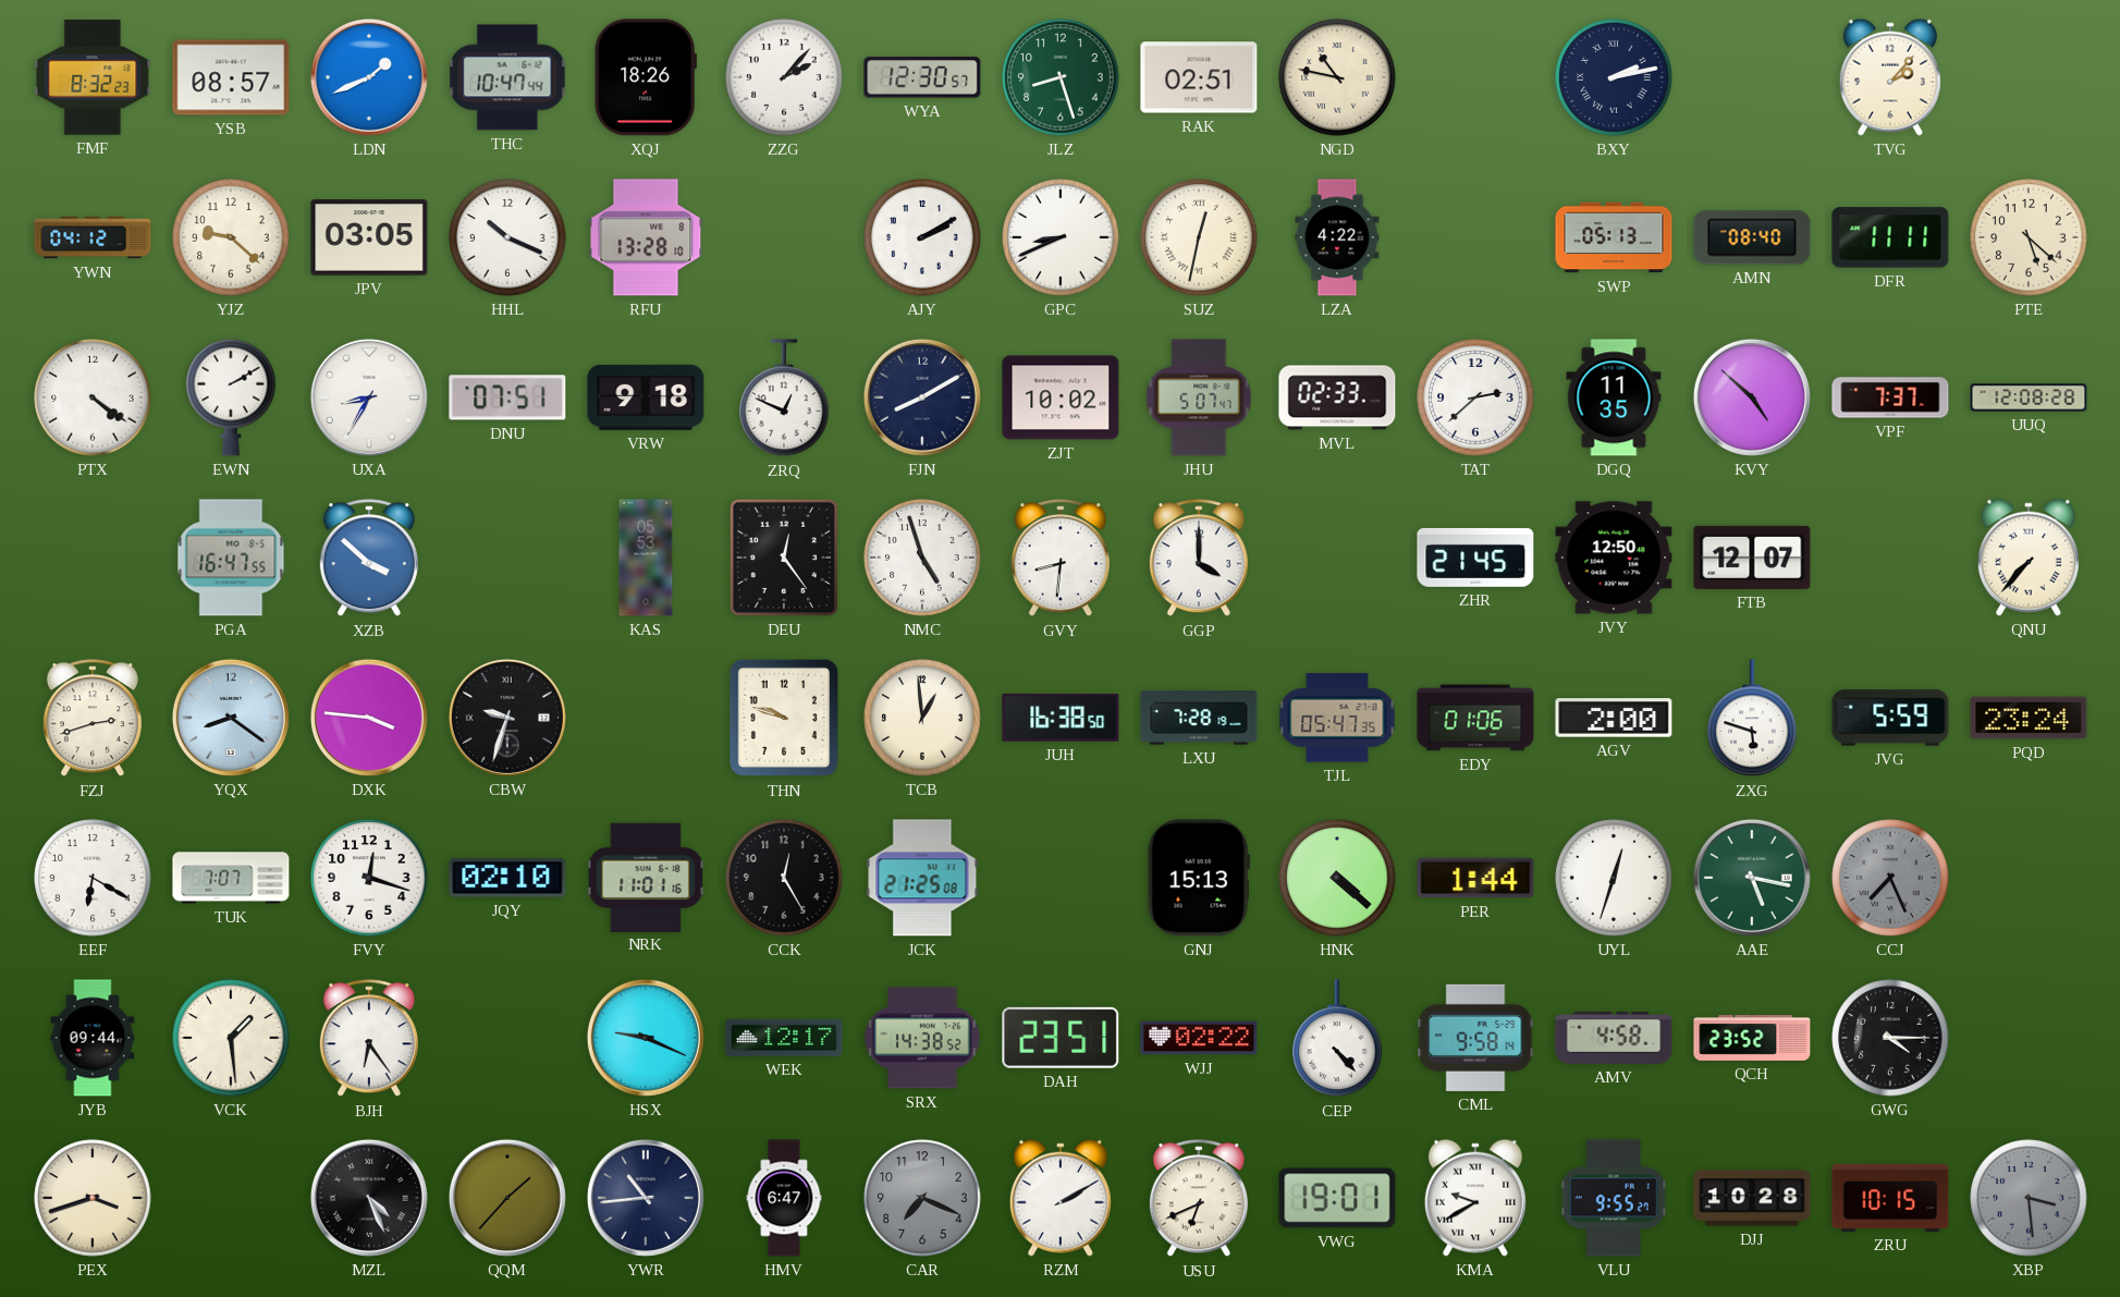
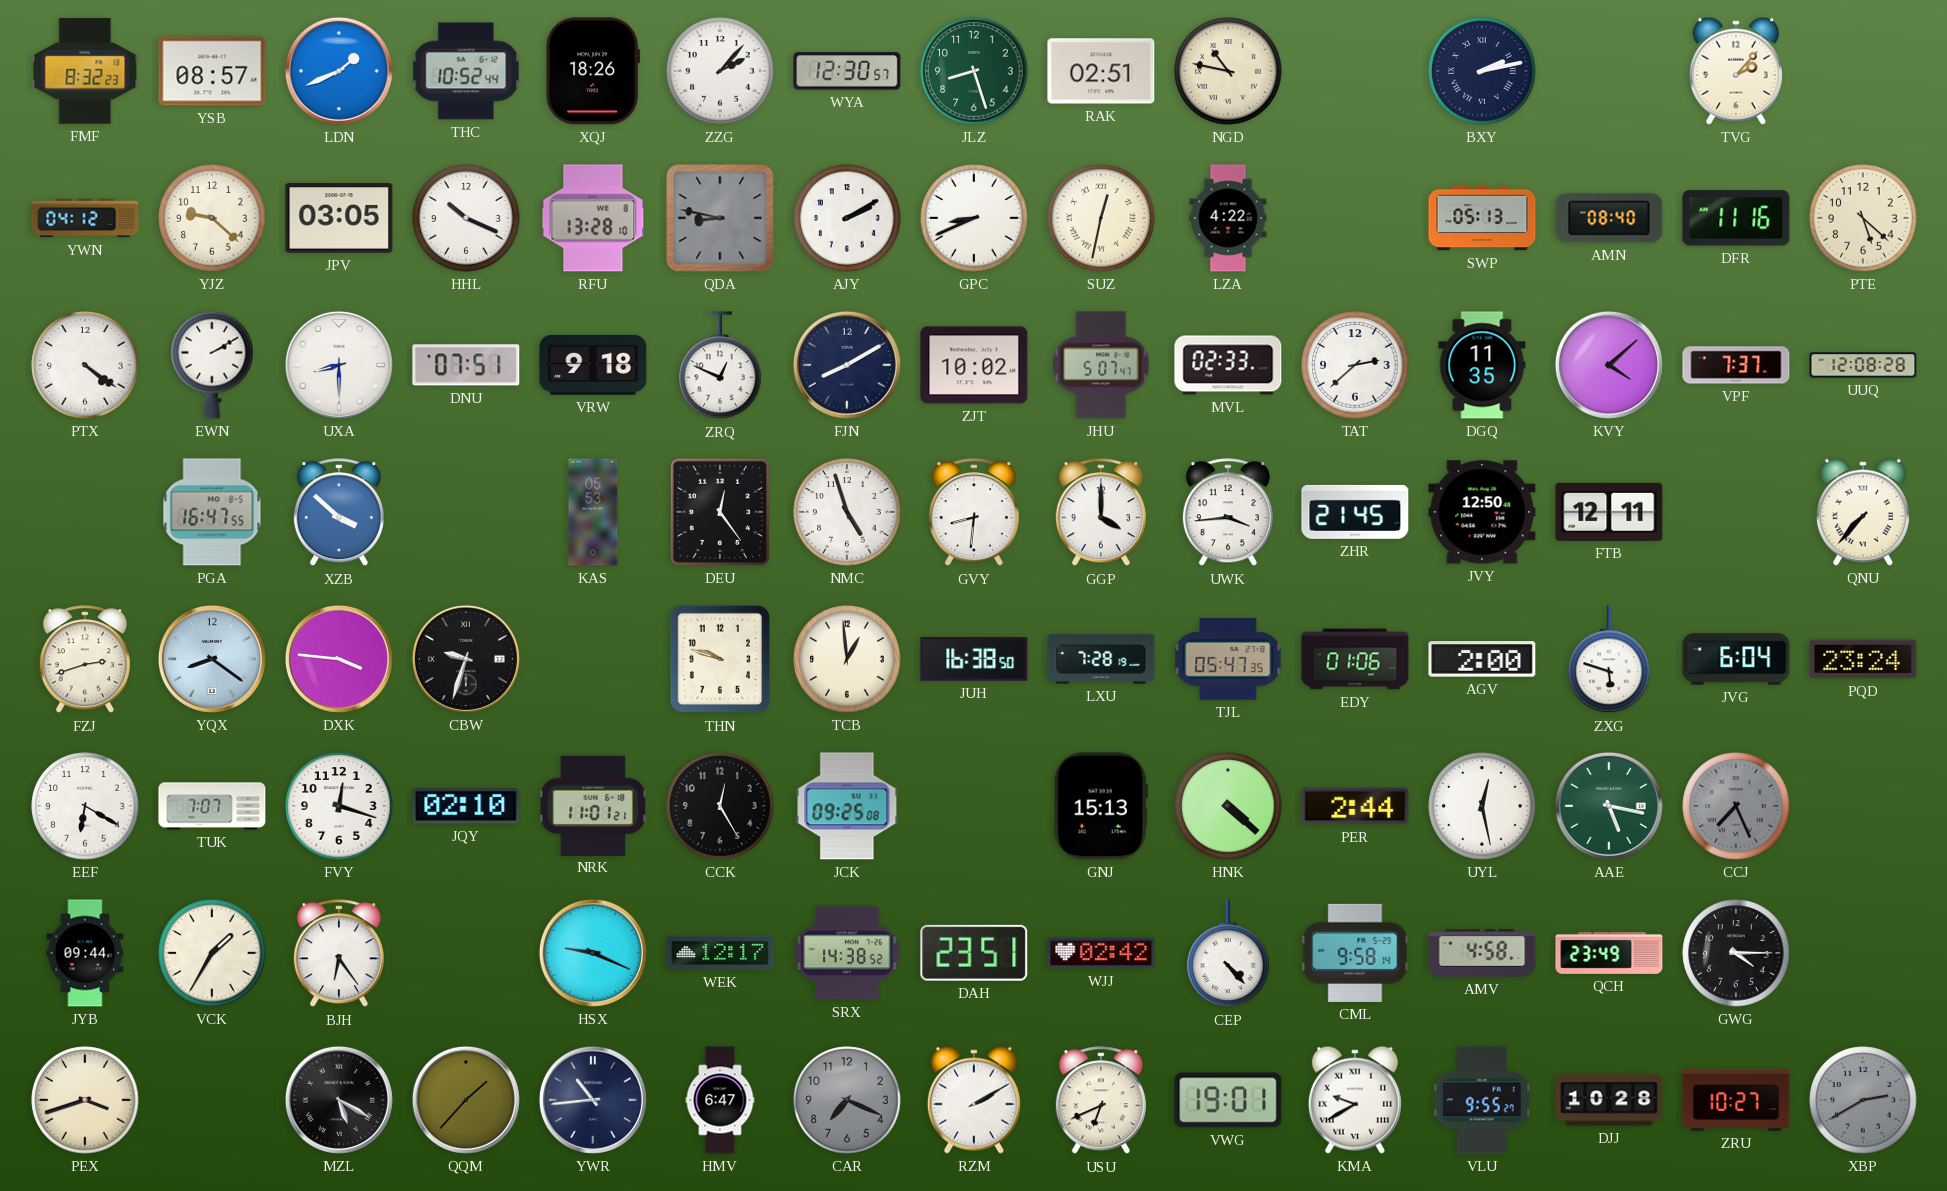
THC: 10:47 -> 10:52 (466, 71)
QDA: none -> 8:47 (720, 218)
DFR: 11:11 -> 11:16 (1736, 218)
UXA: 8:35 -> 8:30 (339, 365)
KVY: 4:52 -> 4:08 (1609, 365)
UWK: none -> 3:44 (1228, 513)
FTB: 12:07 -> 12:11 (1609, 512)
JVG: 5:59 -> 6:04 (1736, 659)
NRK: 11:01:16 -> 11:01:21 (593, 805)
JCK: 21:25 -> 09:25 (847, 806)
PER: 1:44 -> 2:44 (1355, 806)
UYL: 12:33 -> 12:28 (1482, 806)
VCK: 1:29 -> 1:35 (212, 953)
WJJ: 02:22 -> 02:42 (1101, 953)
QCH: 23:52 -> 23:49 (1609, 954)
MZL: 4:26 -> 5:20 (339, 1100)
ZRU: 10:15 -> 10:27 (1736, 1100)
XBP: 3:29 -> 2:40 (1863, 1100)
